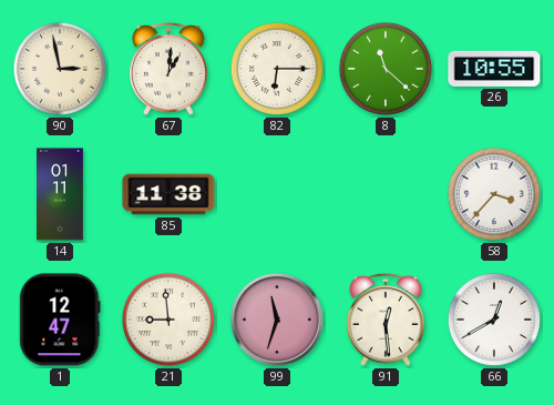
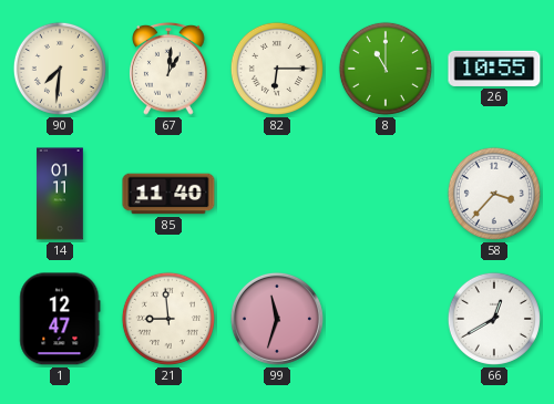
90: 2:58 -> 7:31 (60, 69)
8: 11:22 -> 11:00 (386, 69)
85: 11:38 -> 11:40 (168, 194)
91: 12:29 -> none (386, 321)
